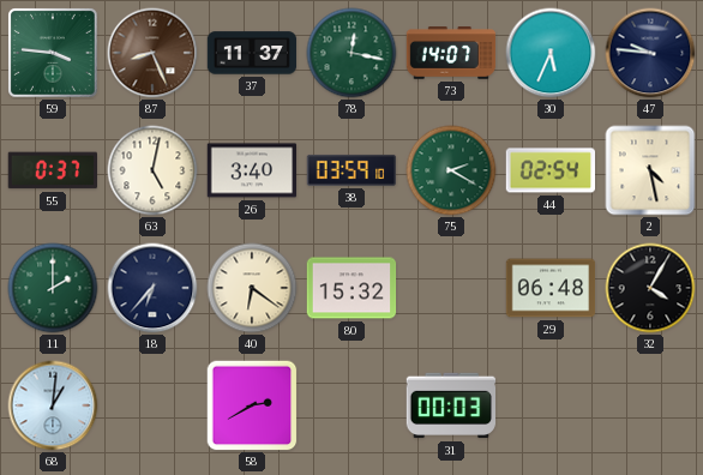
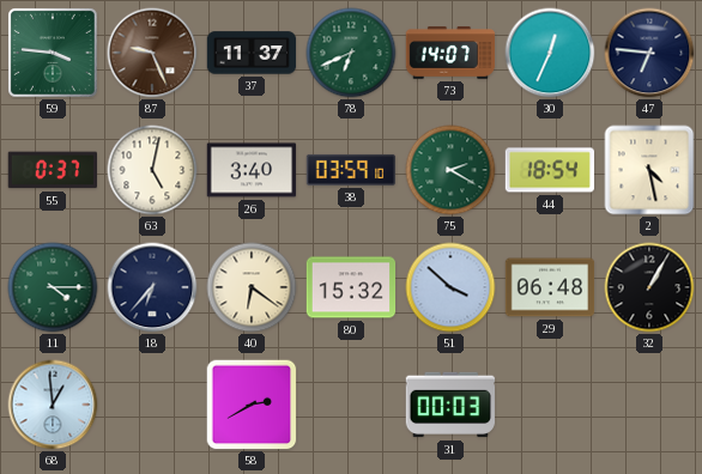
87: 8:26 -> 9:26 (152, 53)
78: 12:17 -> 6:41 (351, 53)
30: 5:34 -> 12:34 (550, 53)
47: 9:46 -> 6:46 (649, 53)
44: 02:54 -> 18:54 (549, 170)
11: 2:00 -> 4:15 (53, 287)
51: none -> 3:52 (450, 287)
32: 4:05 -> 1:05 (649, 287)
68: 1:01 -> 12:59 (53, 405)
